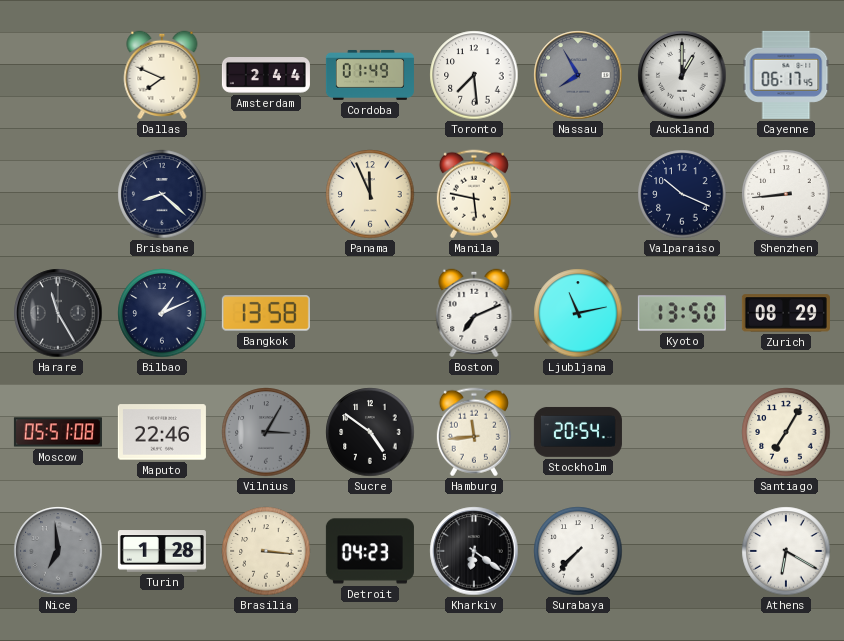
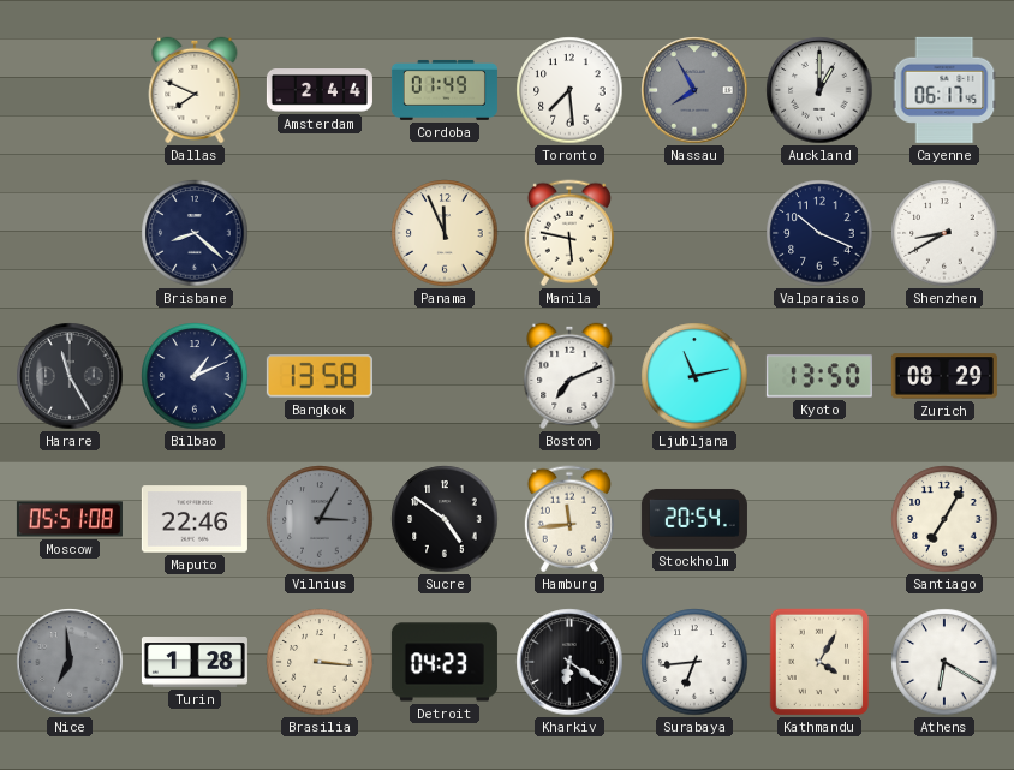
Shenzhen: 8:44 -> 8:40 (944, 233)
Surabaya: 7:37 -> 6:44 (694, 662)
Kathmandu: none -> 4:05 (819, 662)
